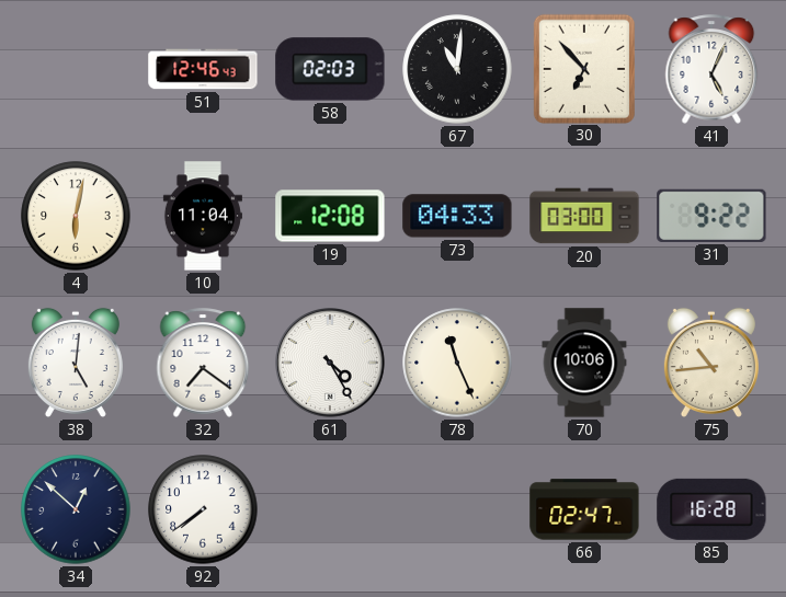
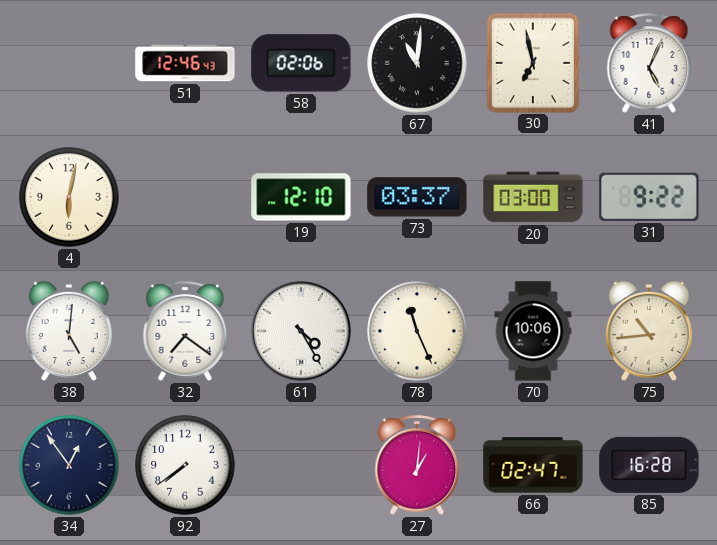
58: 02:03 -> 02:06 (301, 63)
30: 6:53 -> 6:58 (532, 62)
10: 11:04 -> none (203, 216)
19: 12:08 -> 12:10 (301, 197)
73: 04:33 -> 03:37 (417, 197)
34: 12:52 -> 12:54 (69, 465)
27: none -> 1:01 (417, 465)
